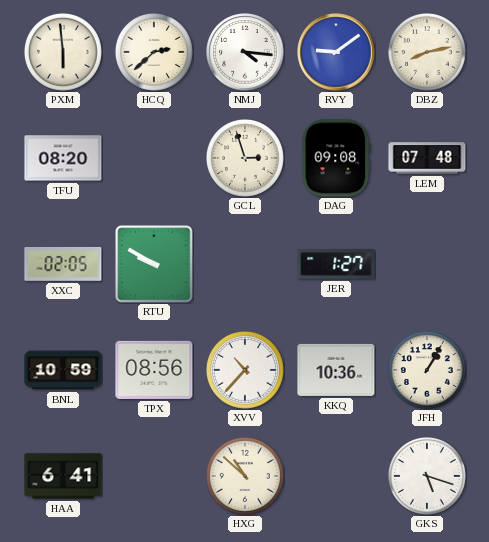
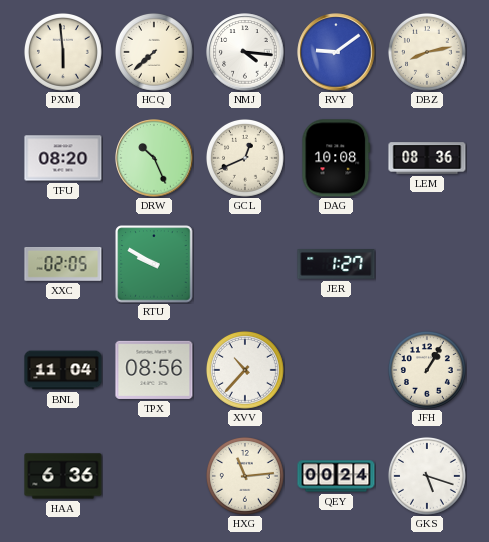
HCQ: 2:38 -> 7:38 (154, 52)
DRW: none -> 10:26 (154, 158)
GCL: 2:57 -> 12:41 (245, 158)
DAG: 09:08 -> 10:08 (336, 158)
LEM: 07:48 -> 08:36 (427, 158)
BNL: 10:59 -> 11:04 (63, 370)
KKQ: 10:36 -> none (336, 370)
HAA: 6:41 -> 6:36 (63, 476)
HXG: 10:52 -> 11:14 (245, 476)
QEY: none -> 00:24 (336, 476)
